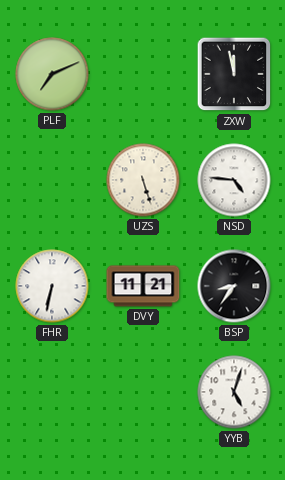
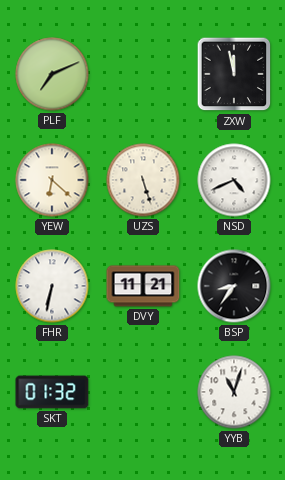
YEW: none -> 6:22 (52, 180)
NSD: 4:46 -> 4:41 (234, 180)
SKT: none -> 01:32 (52, 392)
YYB: 5:03 -> 11:03 (234, 392)
